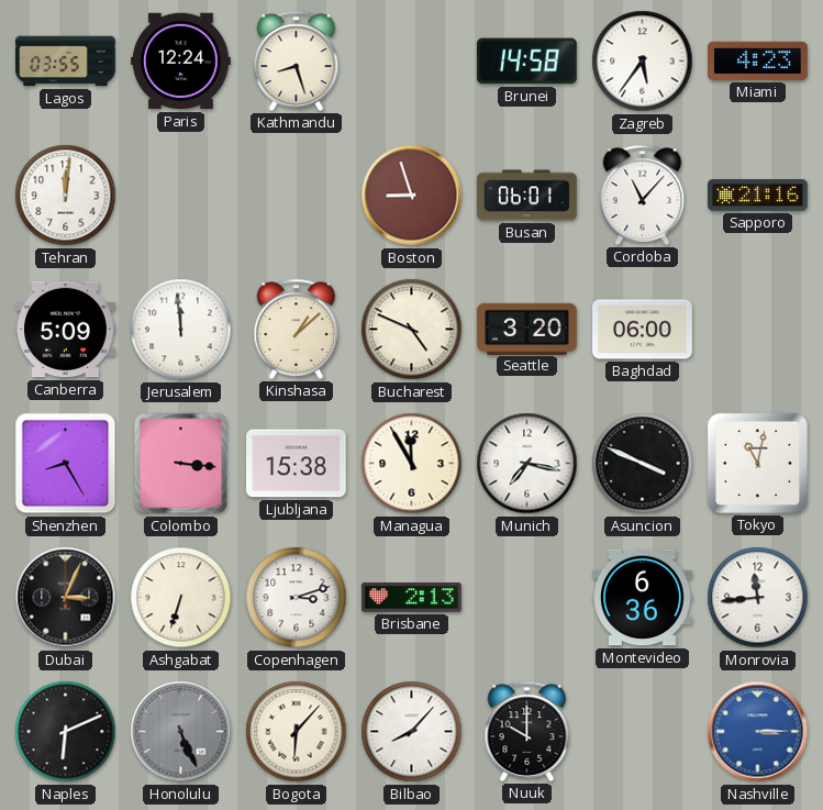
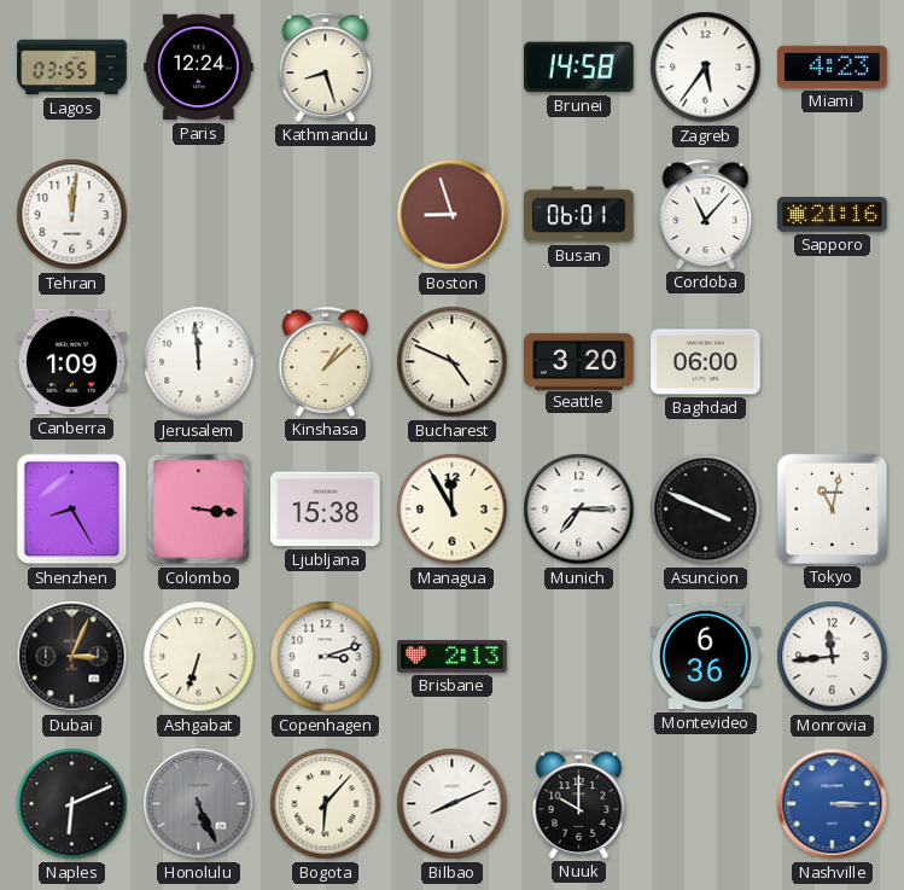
Canberra: 5:09 -> 1:09 (72, 362)
Munich: 7:17 -> 7:15 (579, 510)
Bilbao: 8:07 -> 8:11 (453, 804)
